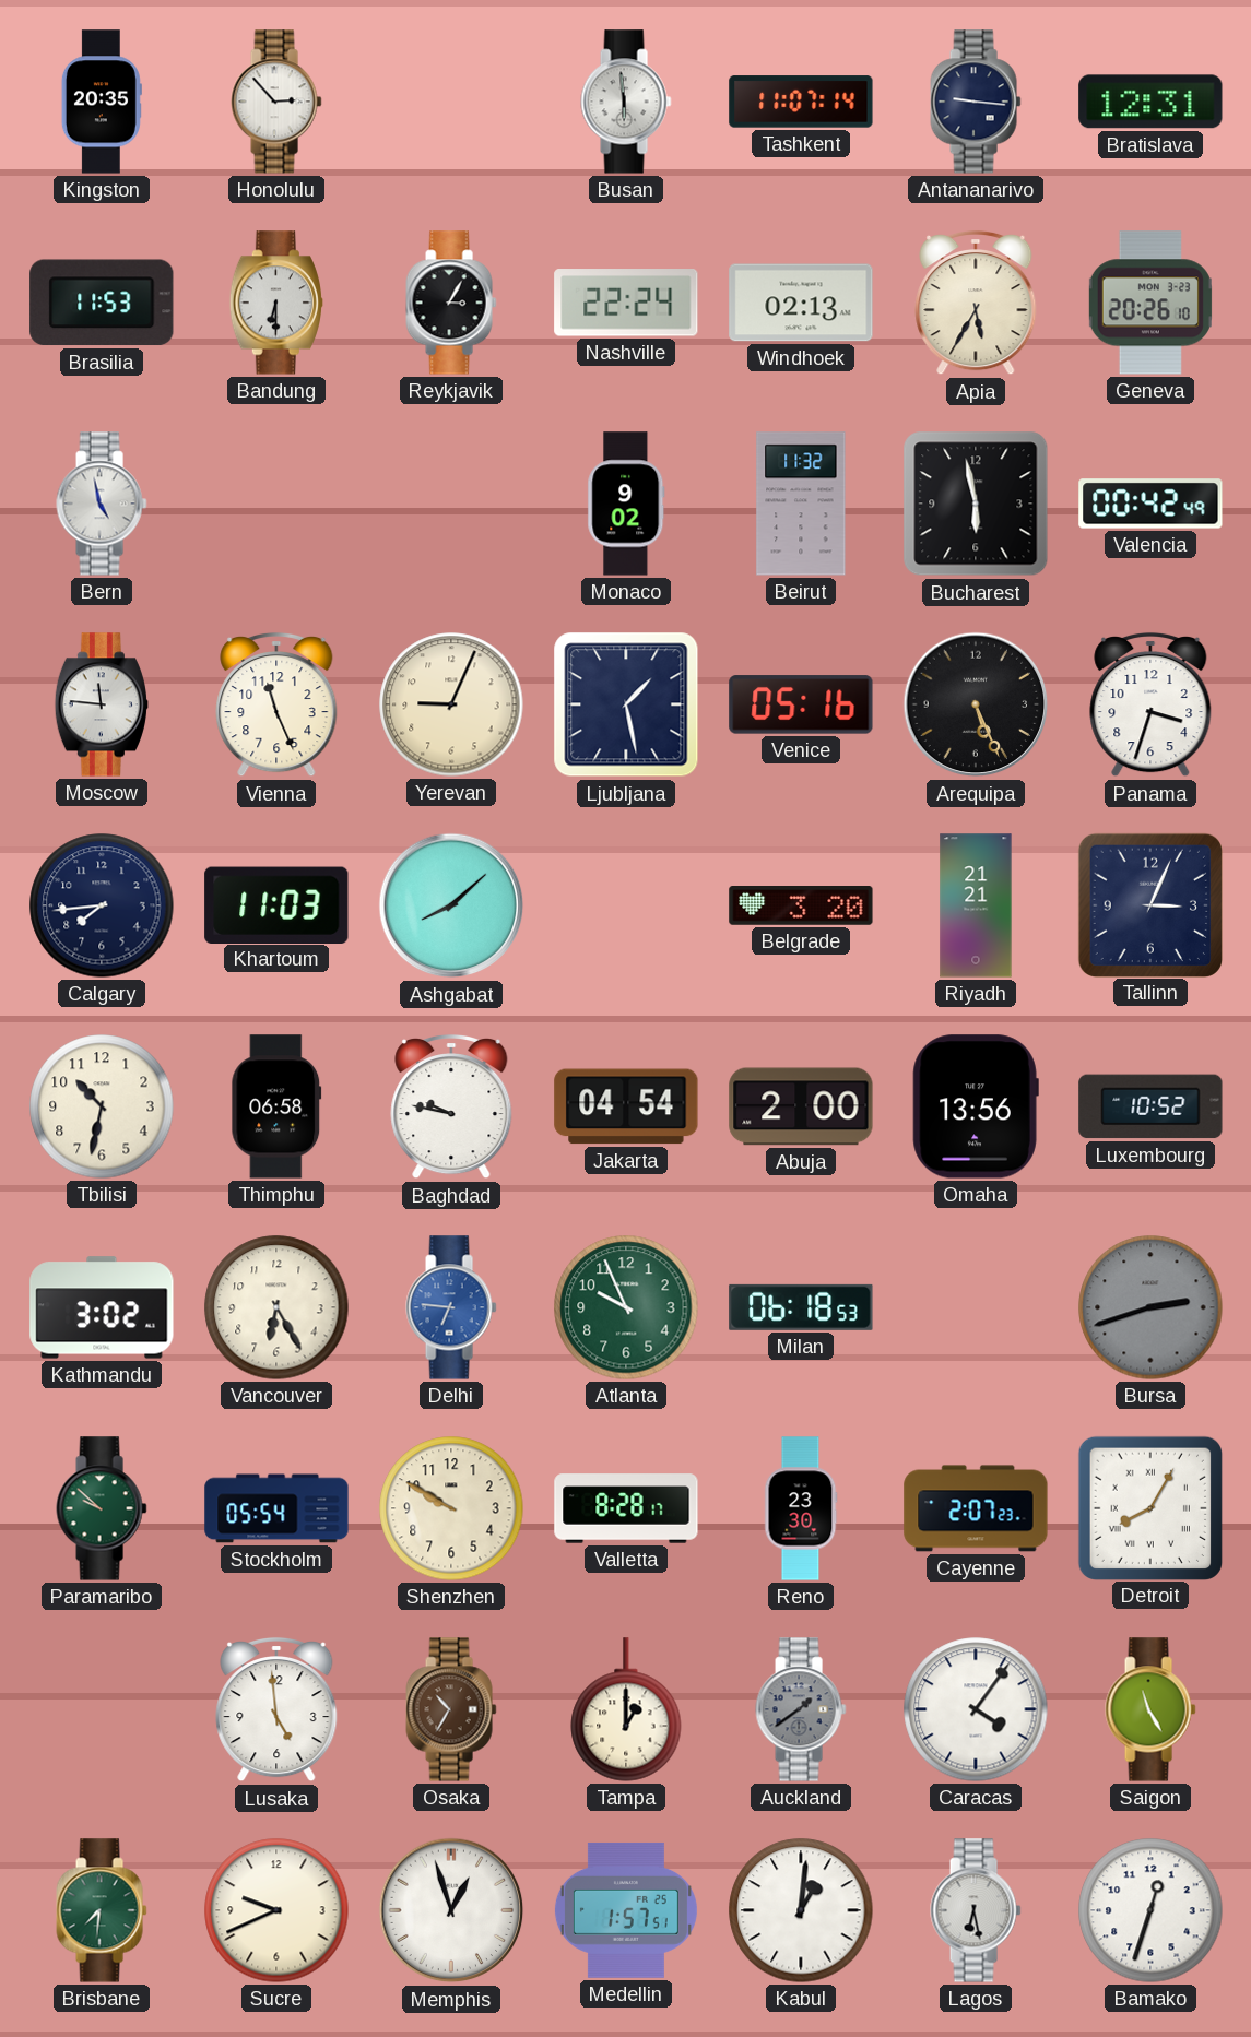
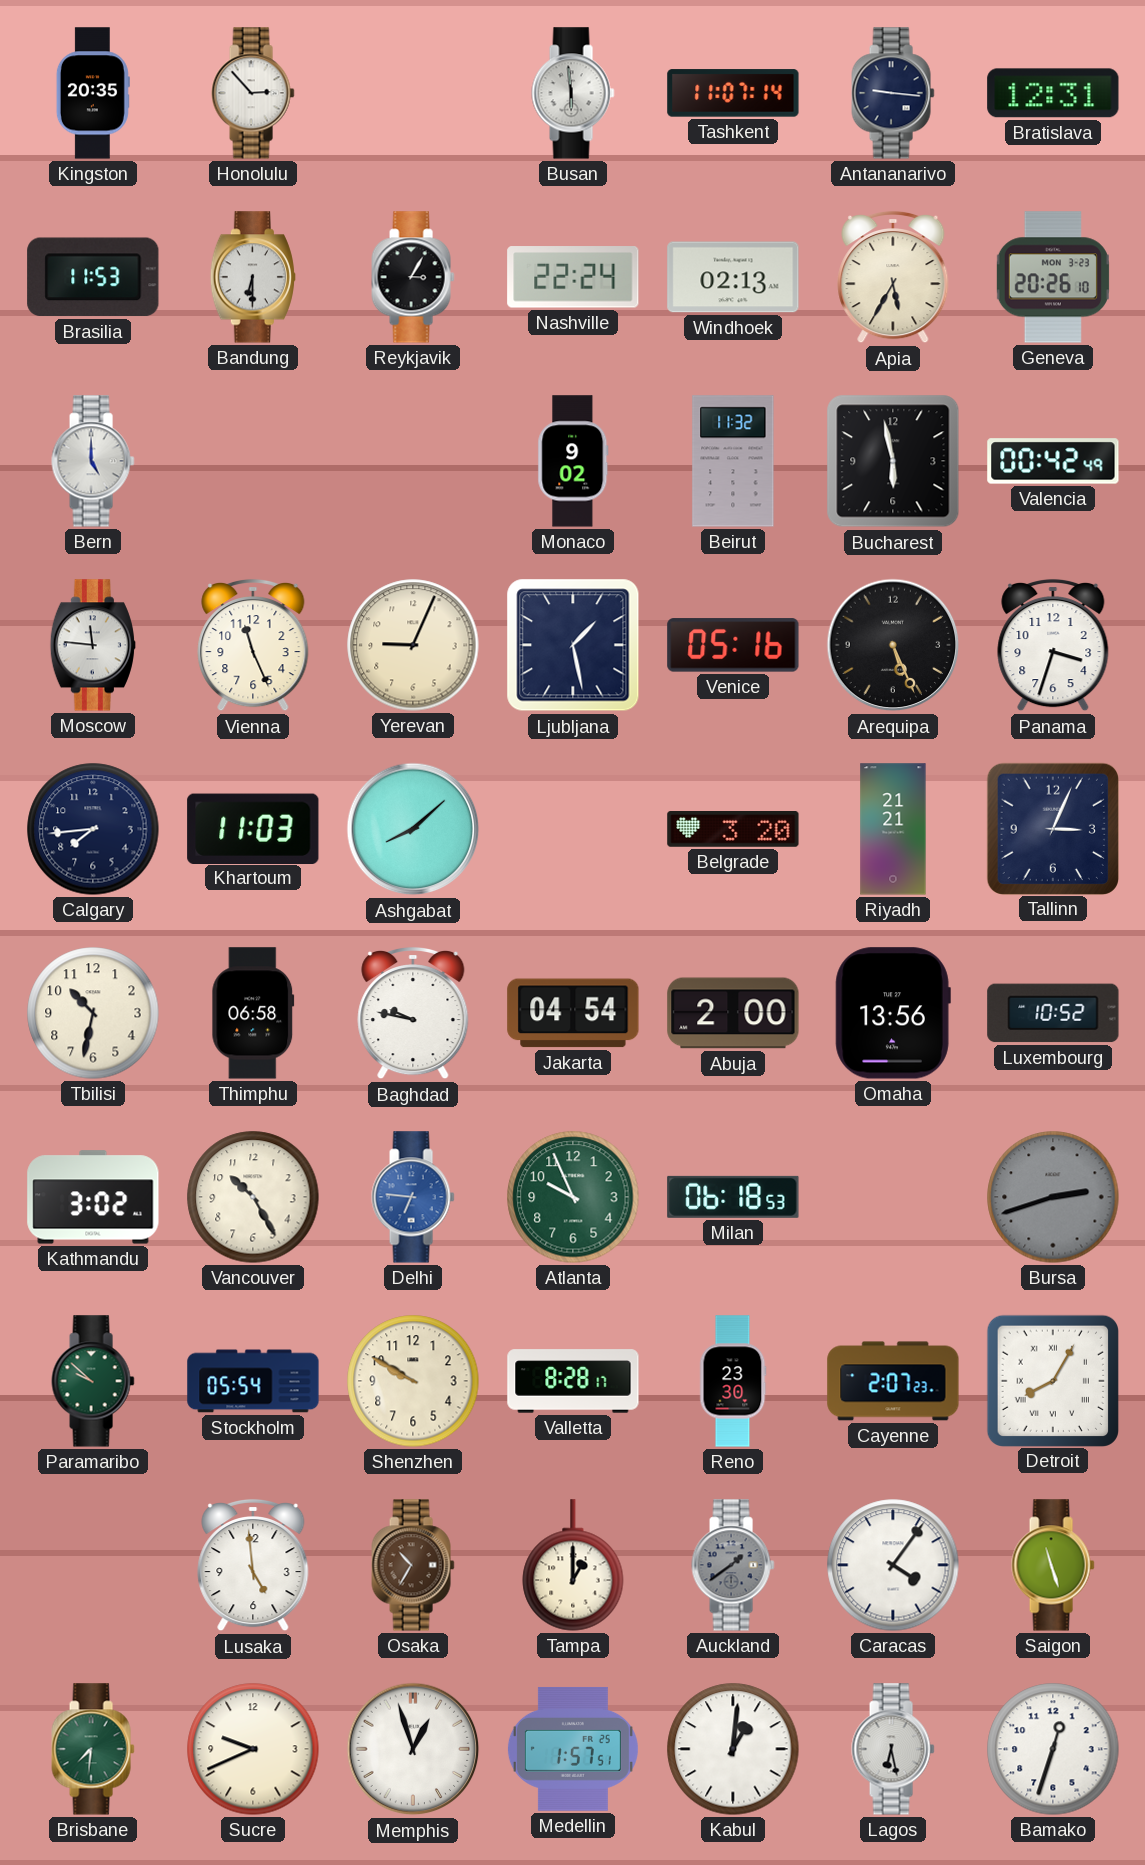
Bern: 4:58 -> 5:00 (93, 461)
Vancouver: 6:25 -> 10:25 (253, 1197)
Saigon: 11:25 -> 11:27 (1053, 1565)
